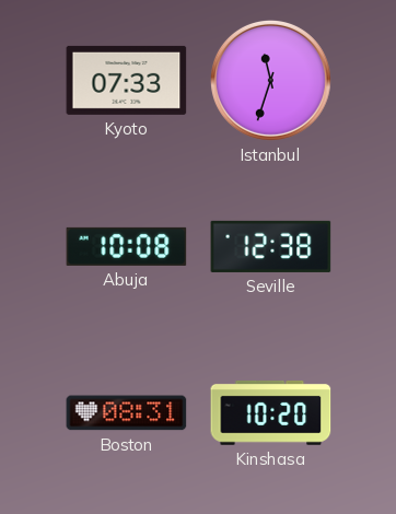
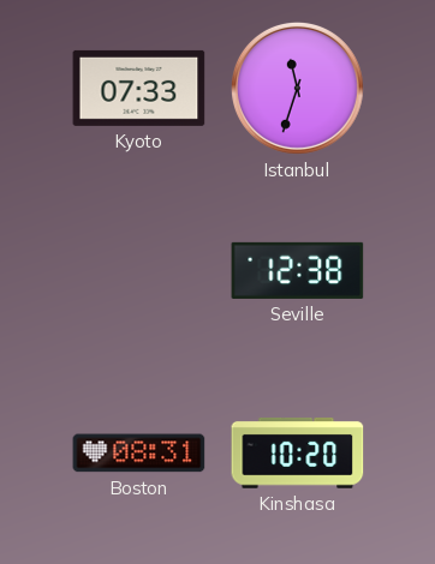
Abuja: 10:08 -> none (127, 246)
